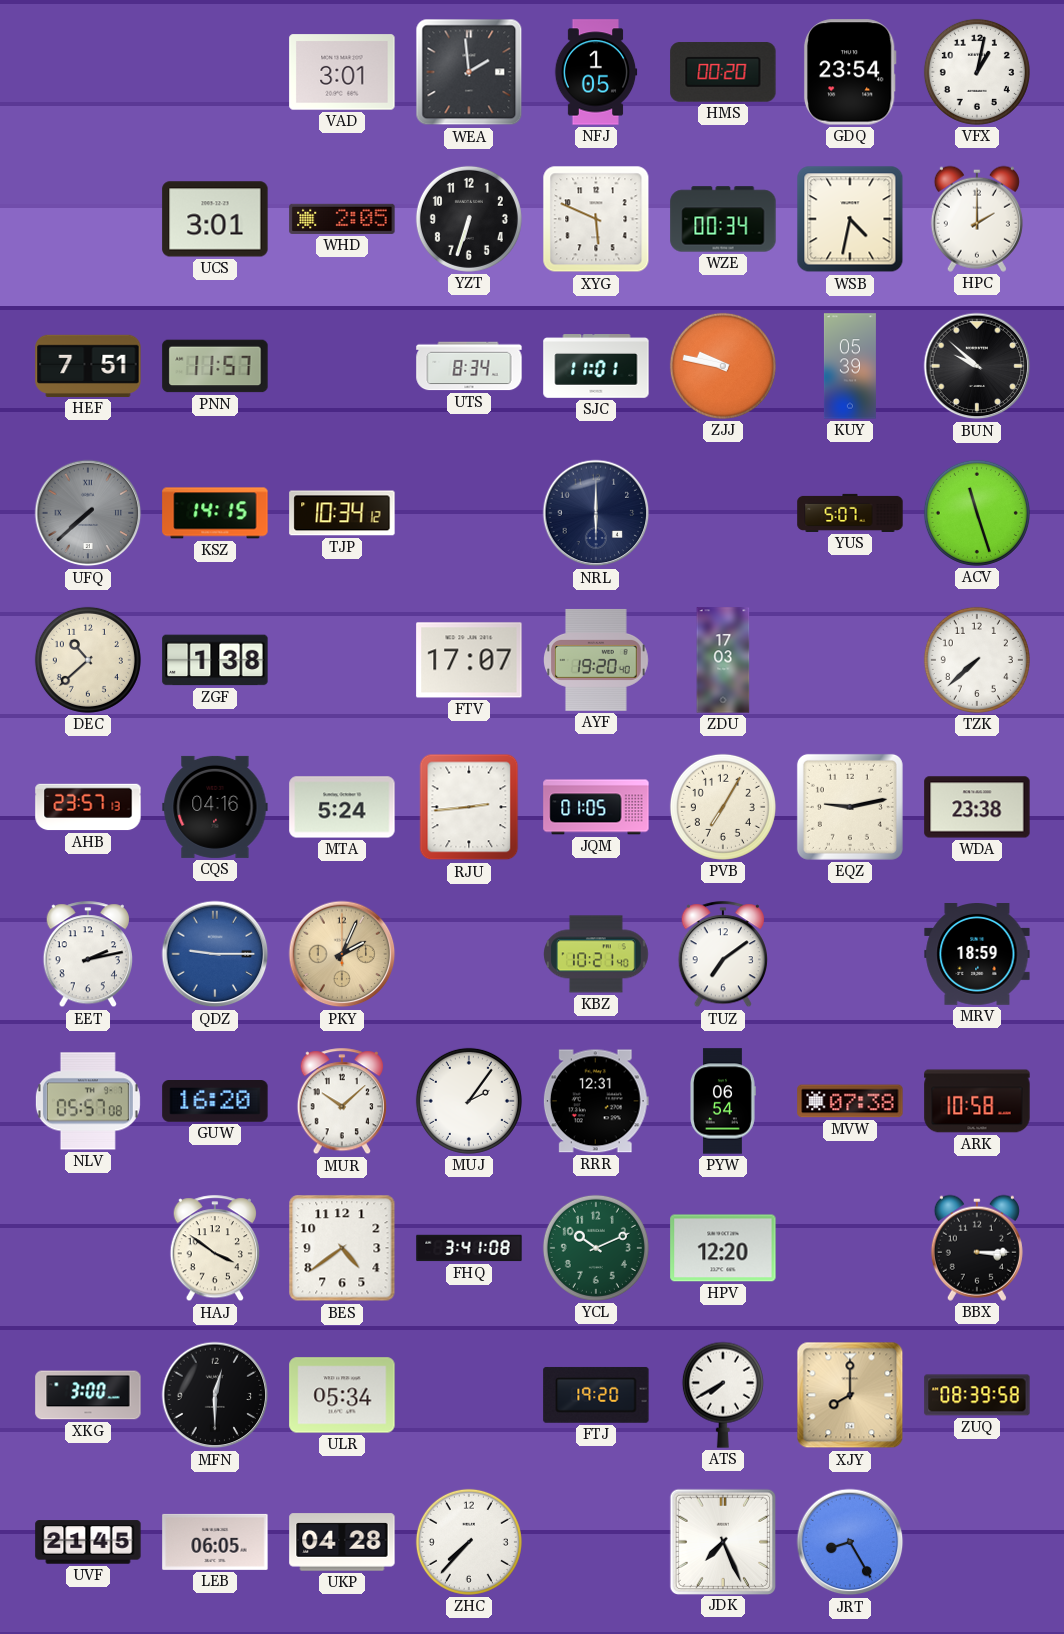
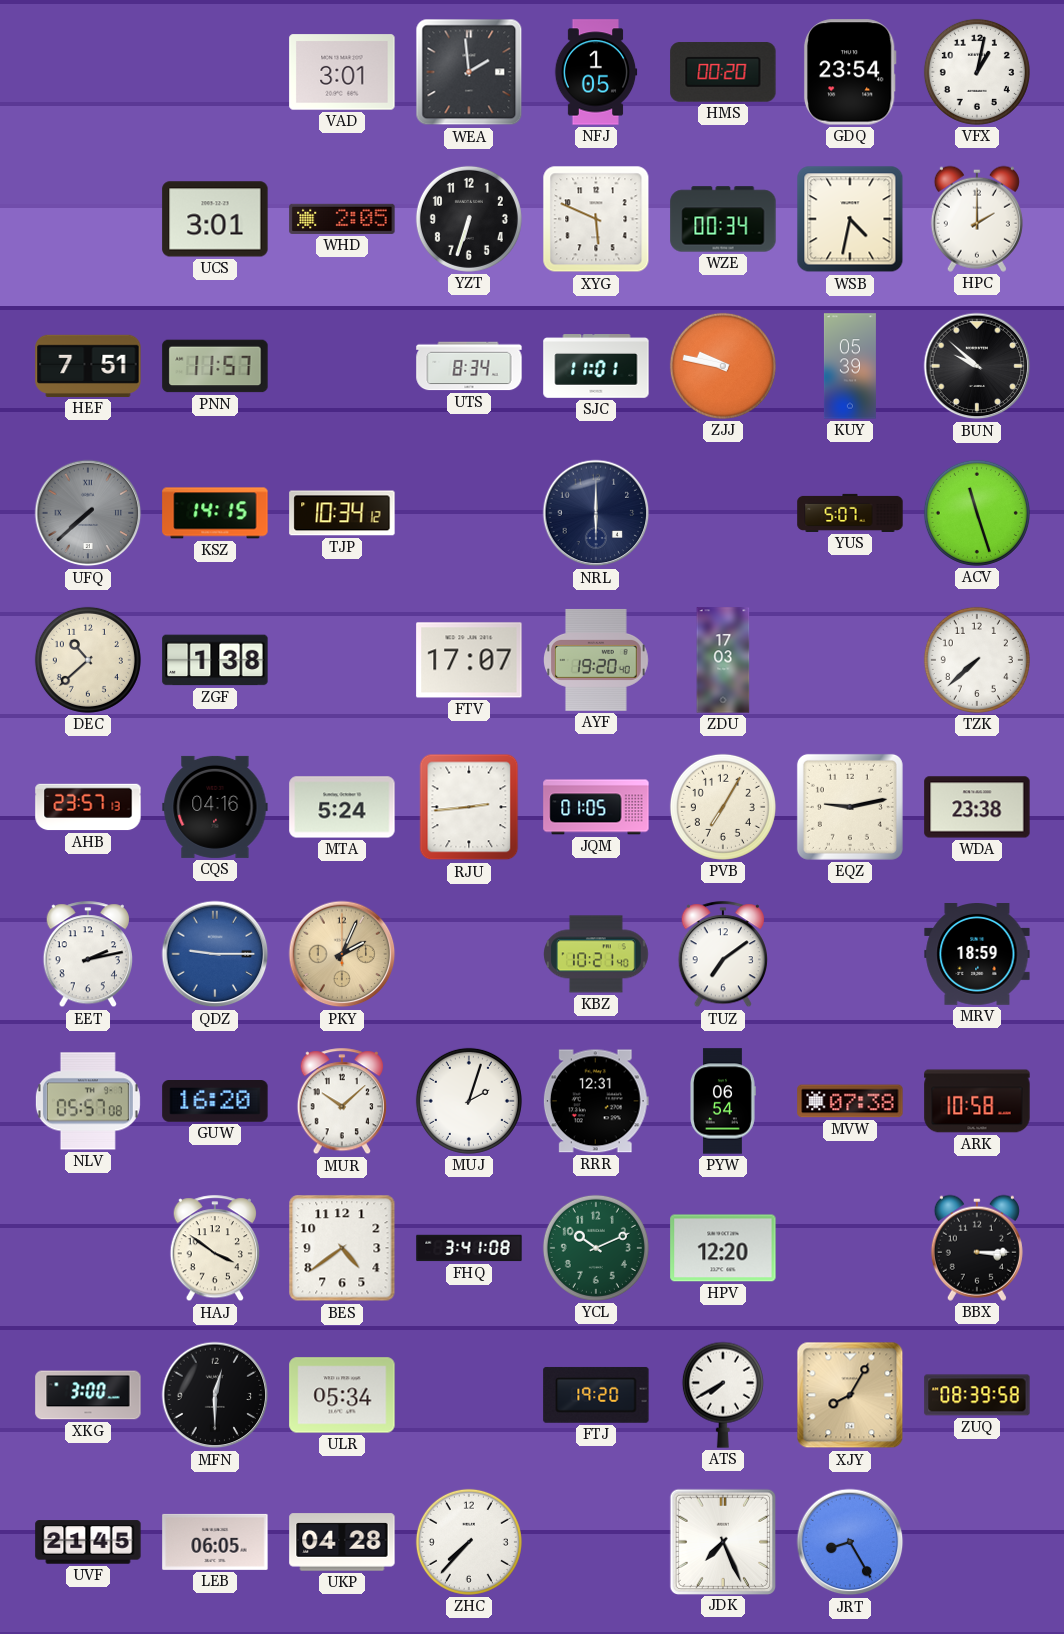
MUJ: 2:06 -> 2:03 (469, 1101)
XJY: 8:00 -> 8:05 (850, 1395)
